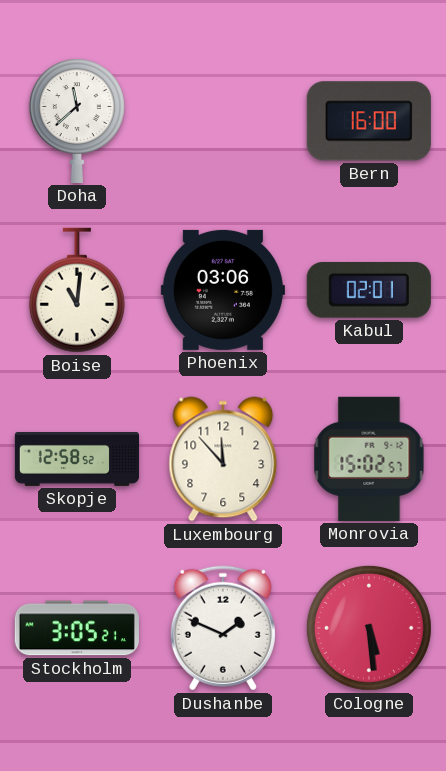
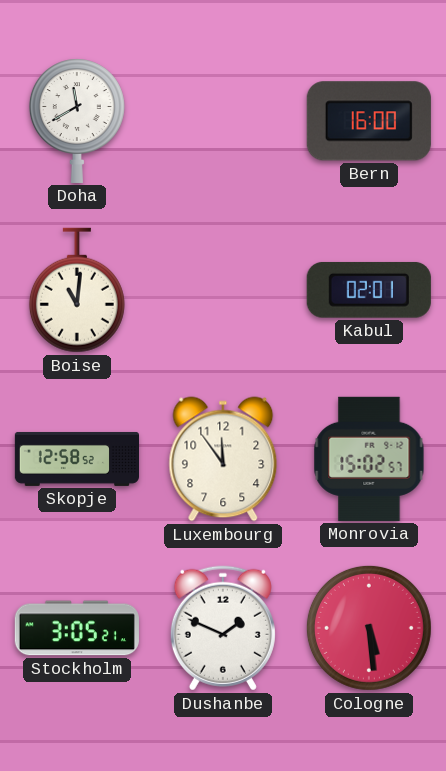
Doha: 11:38 -> 11:40 (77, 121)
Phoenix: 03:06 -> none (223, 290)
Luxembourg: 11:53 -> 11:54 (223, 459)
